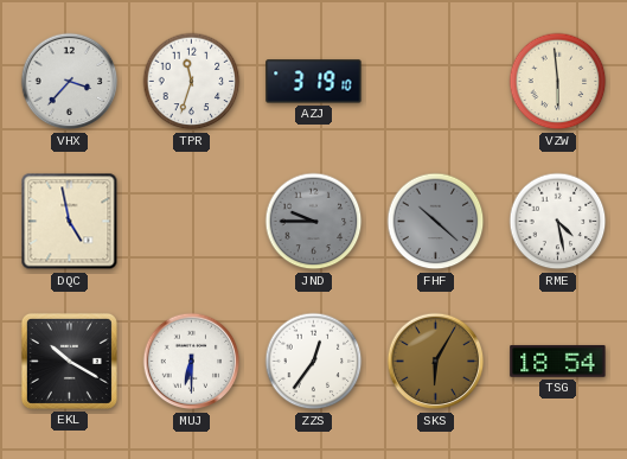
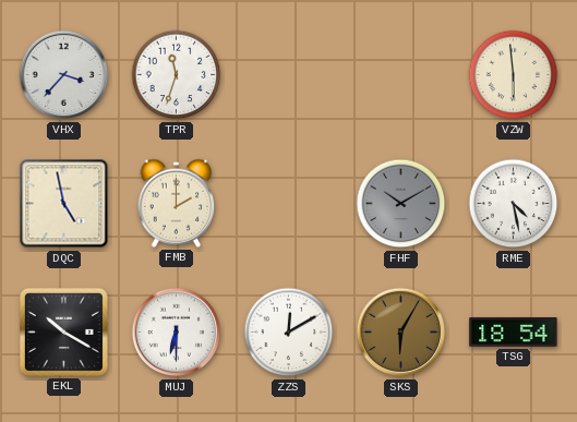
AZJ: 3:19 -> none (314, 82)
FMB: none -> 2:00 (177, 203)
JND: 9:45 -> none (314, 222)
FHF: 10:22 -> 10:10 (401, 204)
ZZS: 12:36 -> 12:10 (289, 333)
